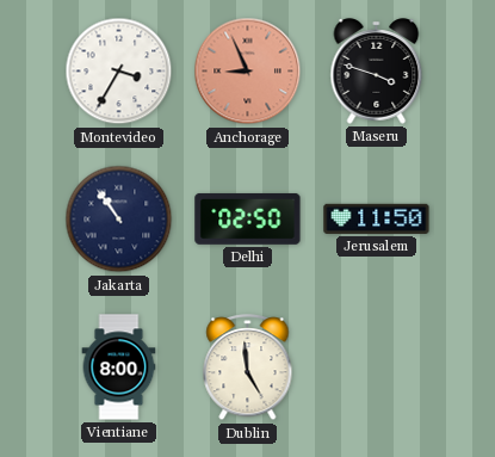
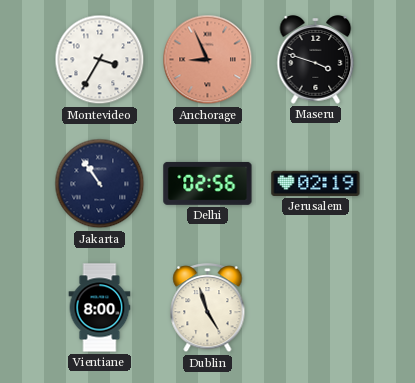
Delhi: 02:50 -> 02:56 (208, 183)
Jerusalem: 11:50 -> 02:19 (316, 183)
Dublin: 4:59 -> 4:57 (208, 308)
